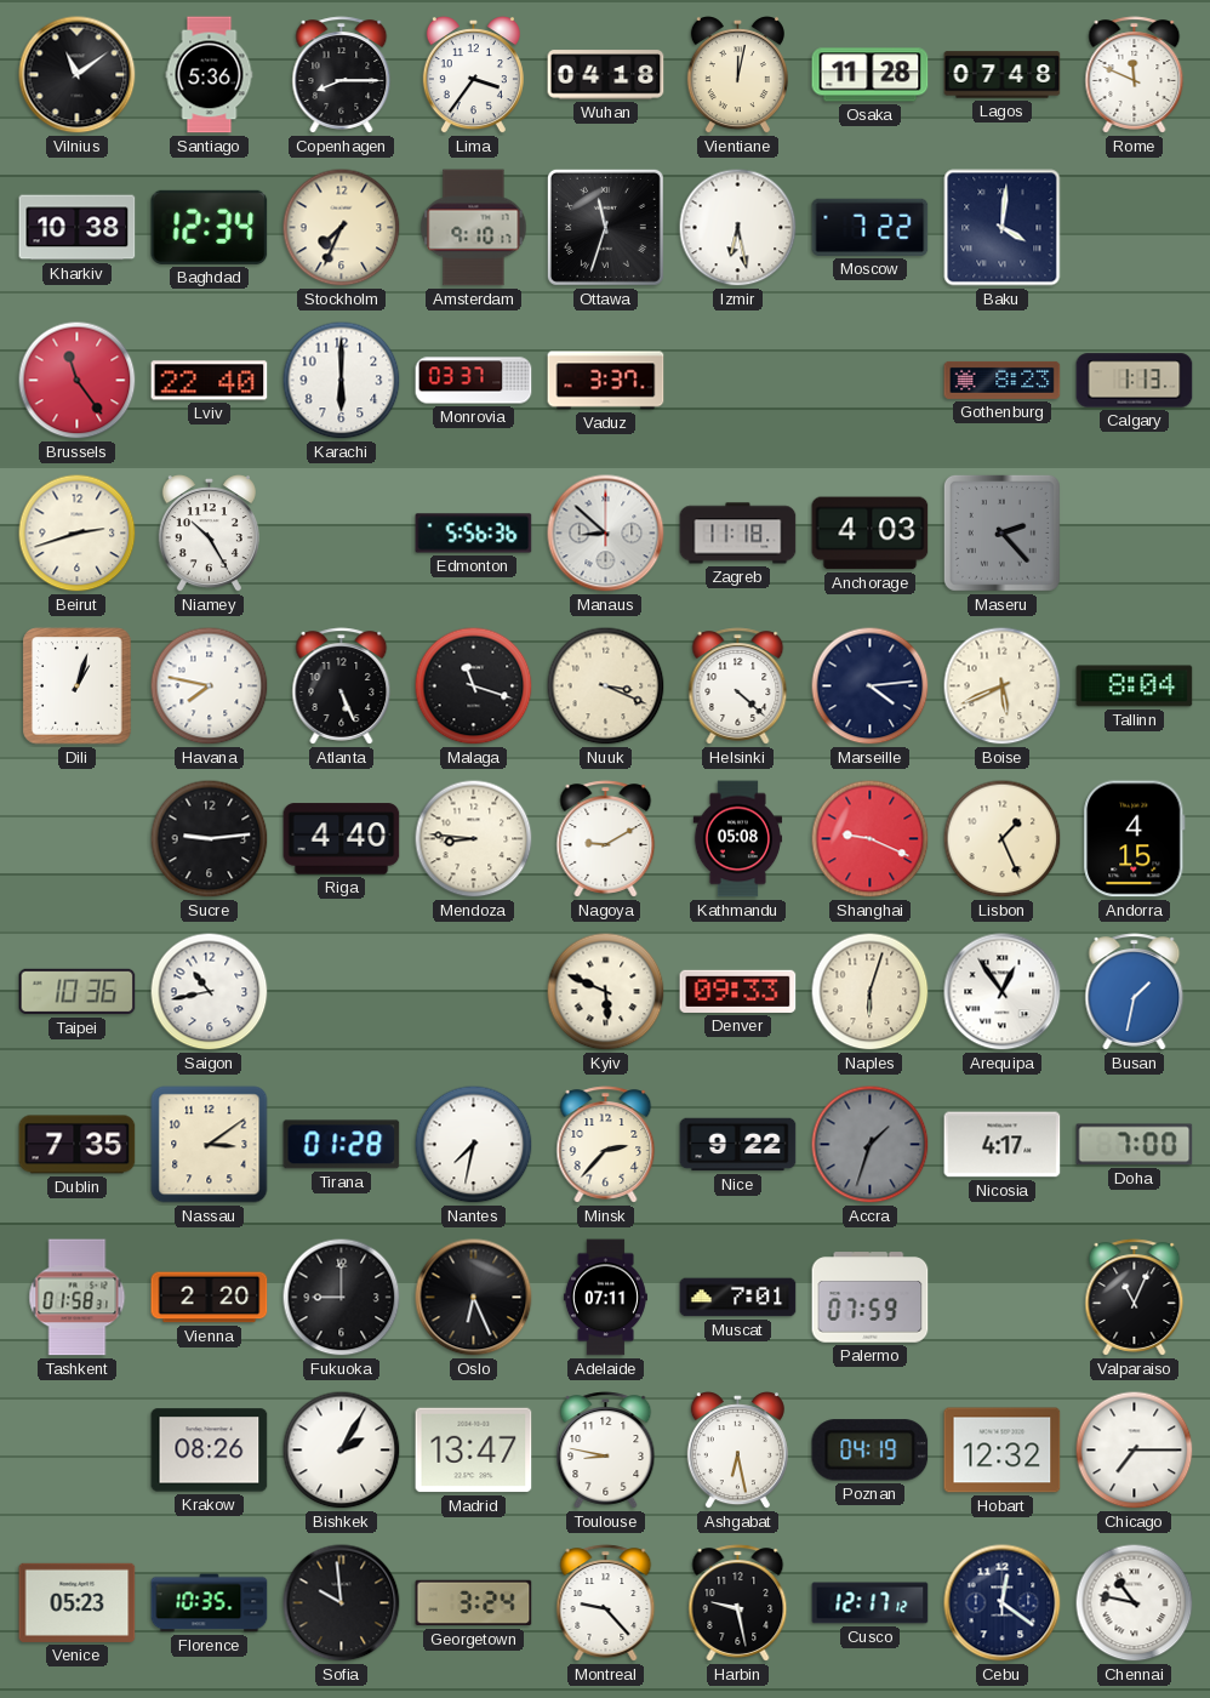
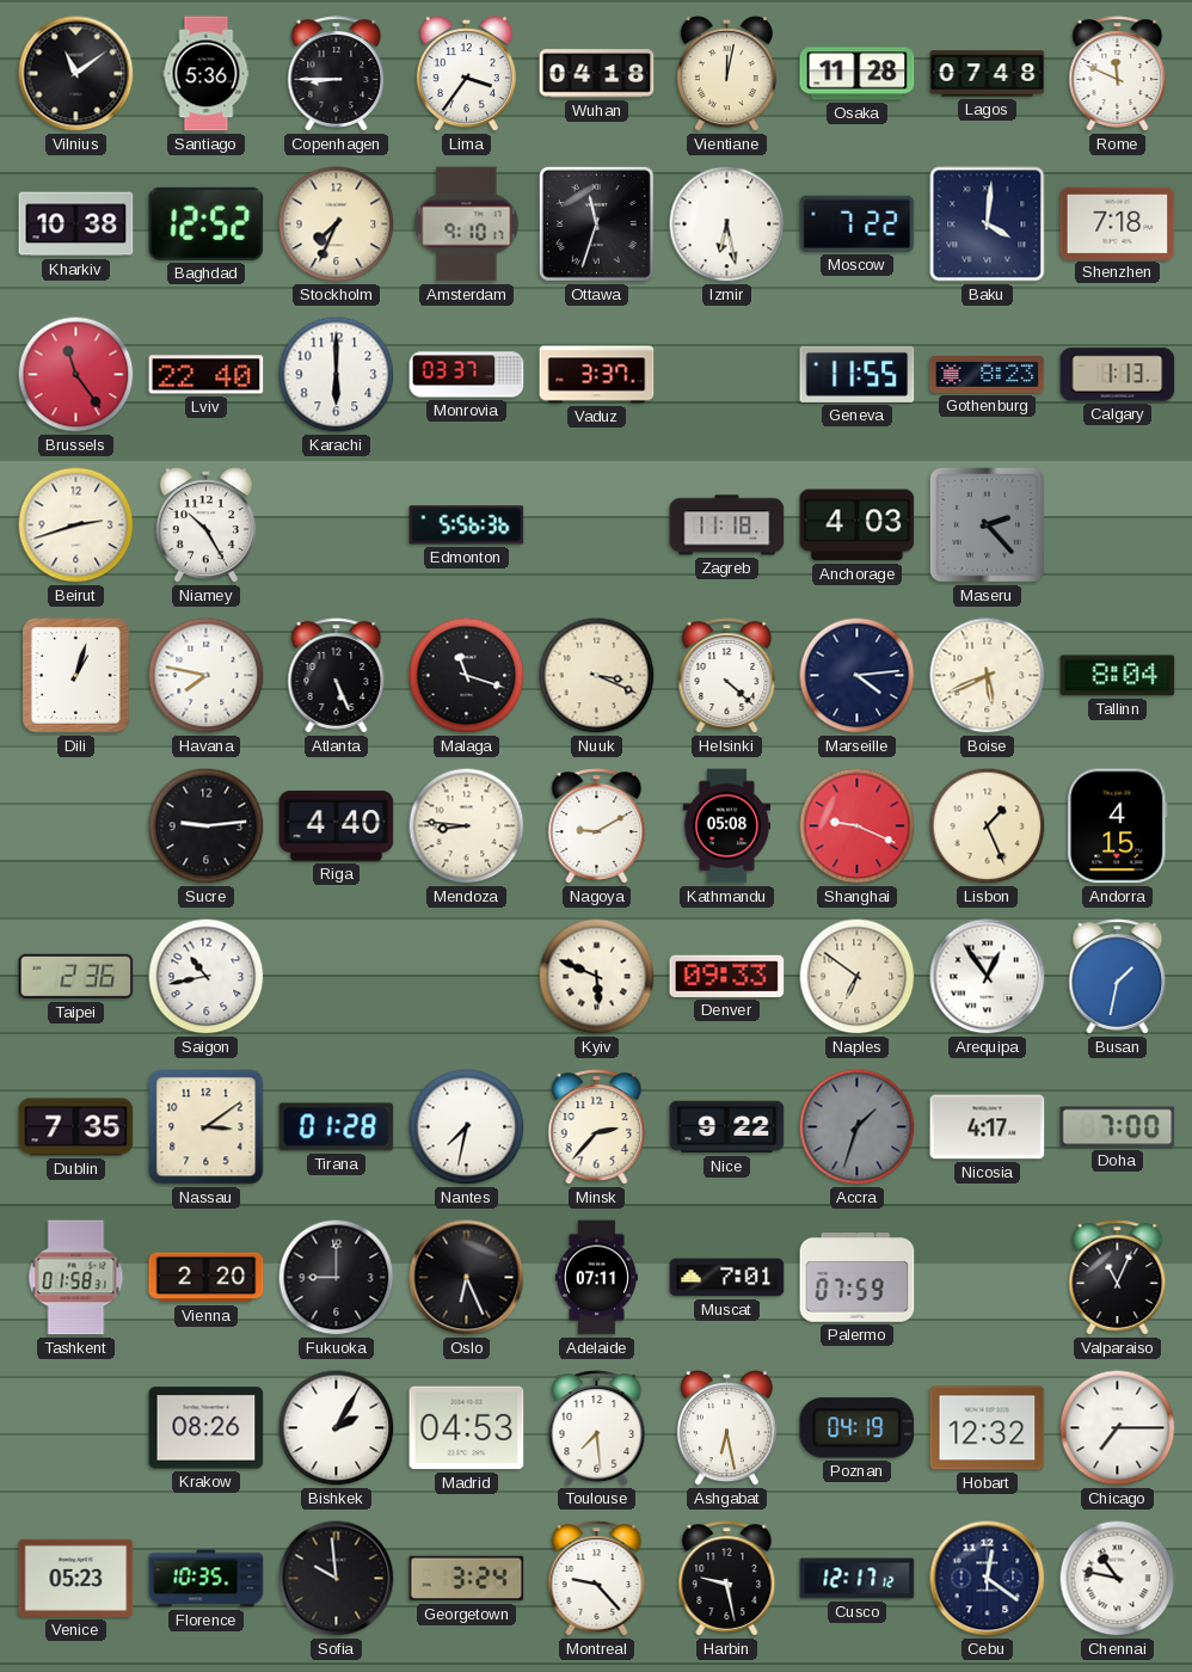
Copenhagen: 8:15 -> 8:45 (337, 74)
Baghdad: 12:34 -> 12:52 (207, 223)
Shenzhen: none -> 7:18 (1118, 223)
Geneva: none -> 11:55 (858, 374)
Manaus: 8:52 -> none (606, 534)
Taipei: 10:36 -> 2:36 (76, 977)
Naples: 6:03 -> 6:51 (858, 977)
Madrid: 13:47 -> 04:53 (467, 1428)
Toulouse: 8:47 -> 7:29 (597, 1428)
